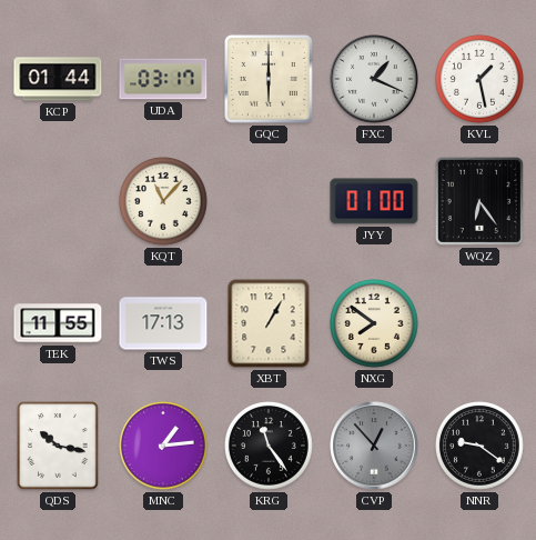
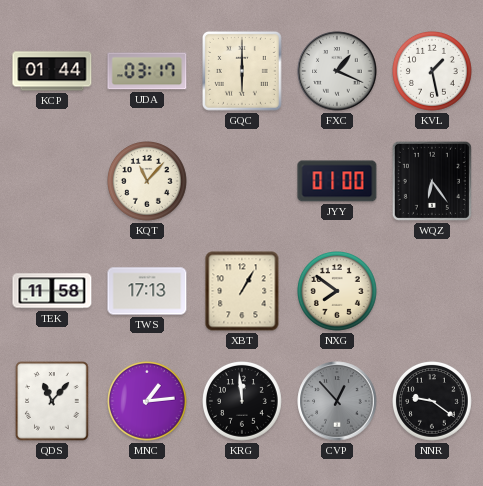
TEK: 11:55 -> 11:58 (52, 291)
QDS: 10:17 -> 11:07 (52, 401)
KRG: 11:24 -> 11:59 (243, 402)
